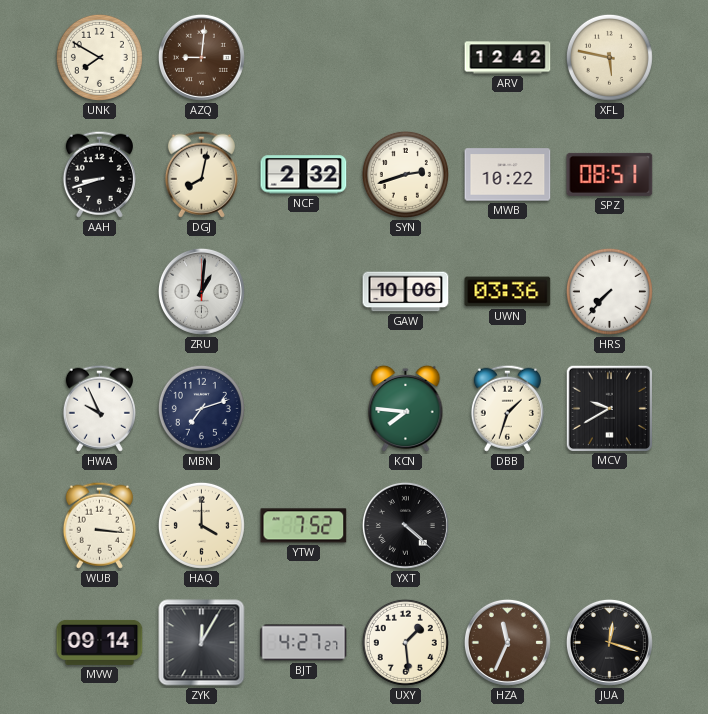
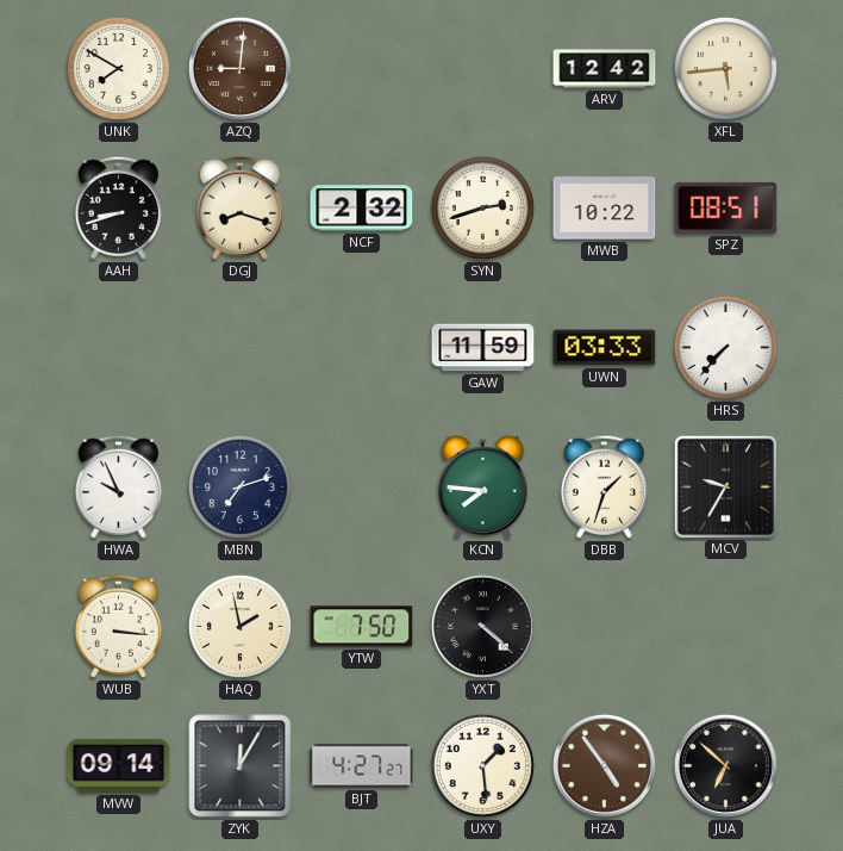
XFL: 5:47 -> 5:44 (725, 68)
DGJ: 8:02 -> 8:18 (239, 207)
ZRU: 1:01 -> none (201, 291)
GAW: 10:06 -> 11:59 (483, 348)
UWN: 03:36 -> 03:33 (605, 348)
MCV: 9:40 -> 9:35 (725, 486)
HAQ: 4:00 -> 1:58 (239, 626)
YTW: 7:52 -> 7:50 (362, 627)
HZA: 11:34 -> 4:54 (604, 765)
JUA: 12:18 -> 6:52 (725, 765)
